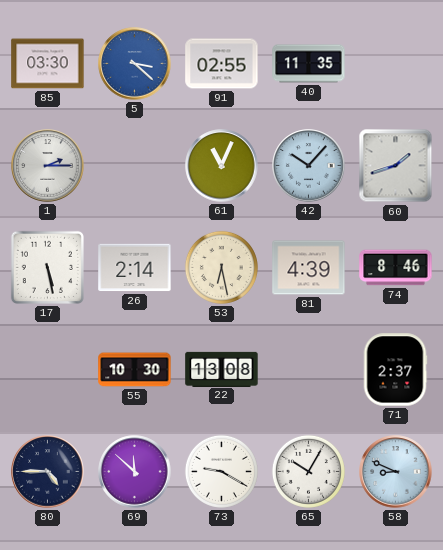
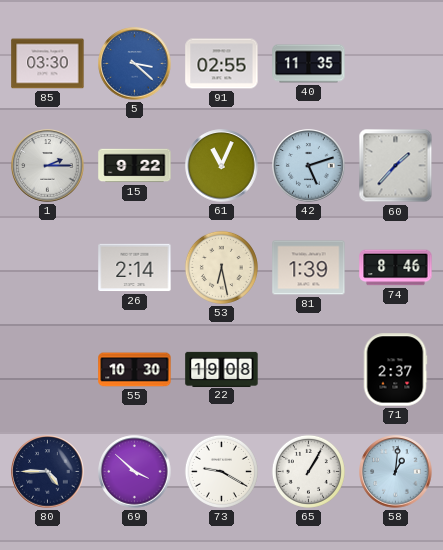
15: none -> 9:22 (135, 166)
42: 10:07 -> 5:12 (309, 166)
60: 1:42 -> 1:37 (396, 166)
17: 5:28 -> none (47, 267)
81: 4:39 -> 1:39 (309, 268)
22: 13:08 -> 19:08 (222, 369)
69: 11:52 -> 3:52 (135, 472)
65: 10:05 -> 1:05 (308, 471)
58: 8:49 -> 1:01 (396, 472)
